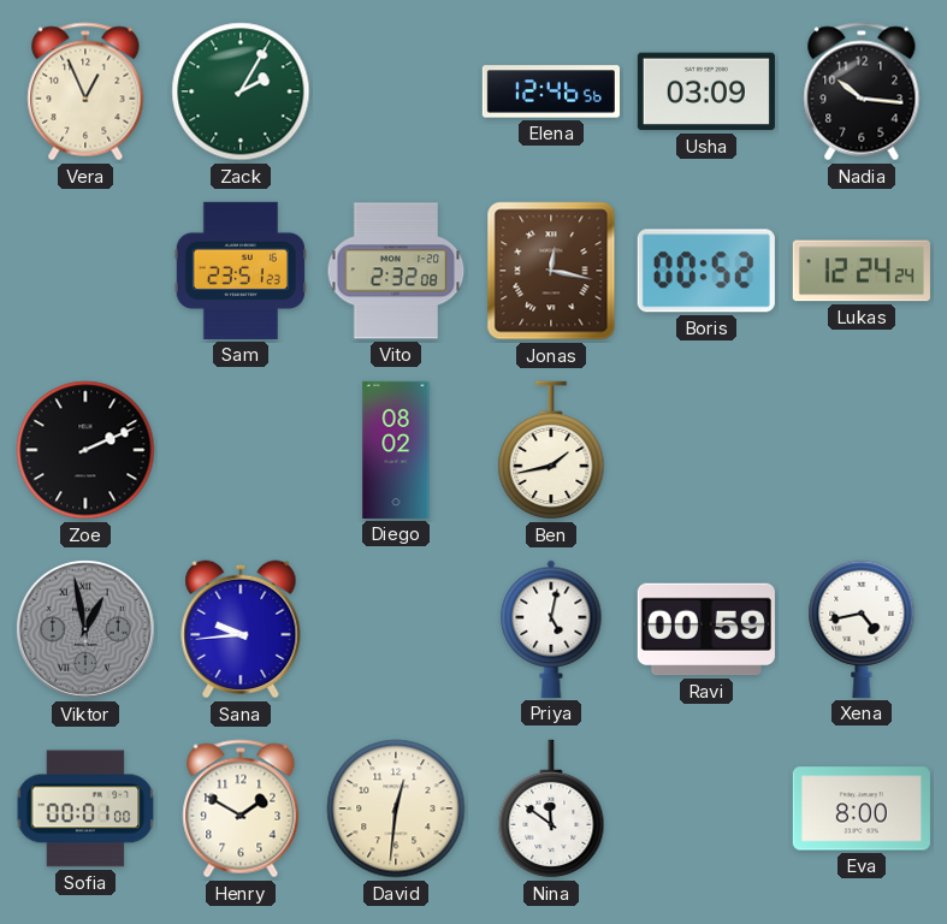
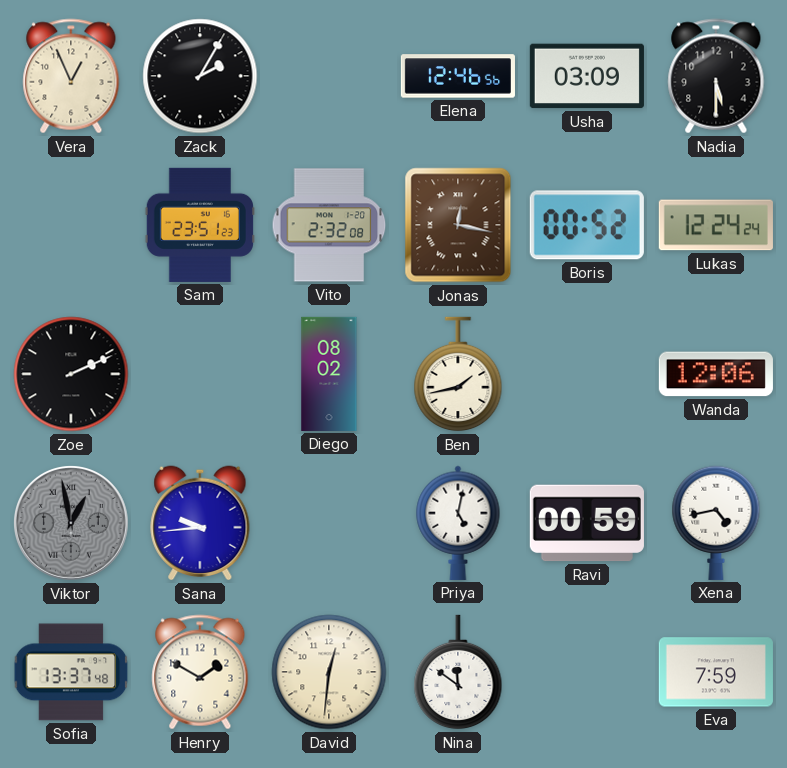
Zack dial: green -> black (200, 76)
Nadia: 10:16 -> 5:30 (716, 76)
Wanda: none -> 12:06 (716, 374)
Sofia: 00:01 -> 13:37 (71, 672)
Eva: 8:00 -> 7:59 (716, 672)
